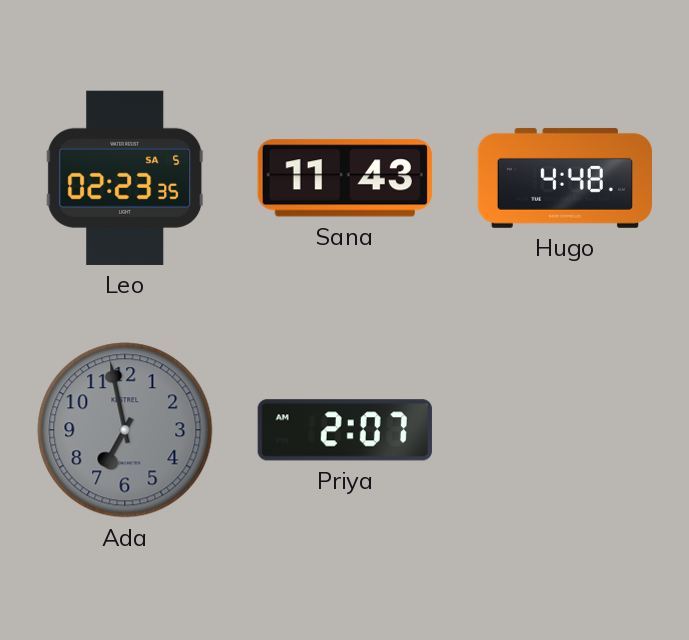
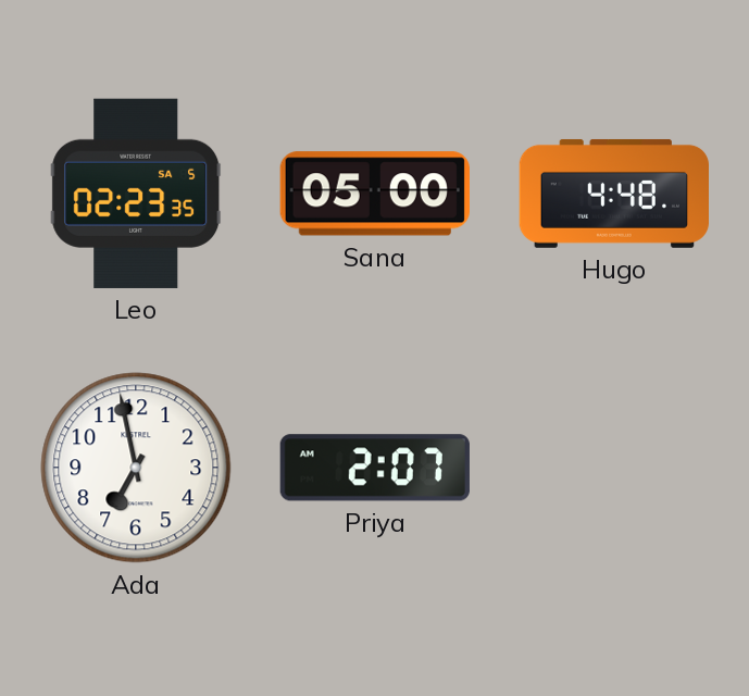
Sana: 11:43 -> 05:00 (375, 194)
Ada dial: grey -> white (136, 468)
